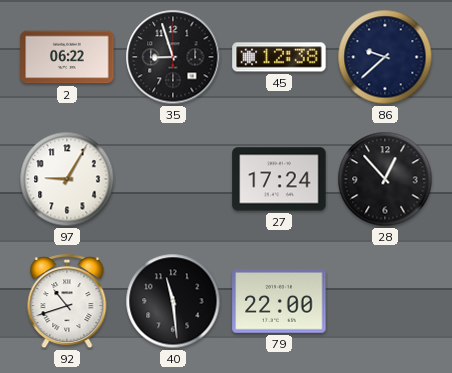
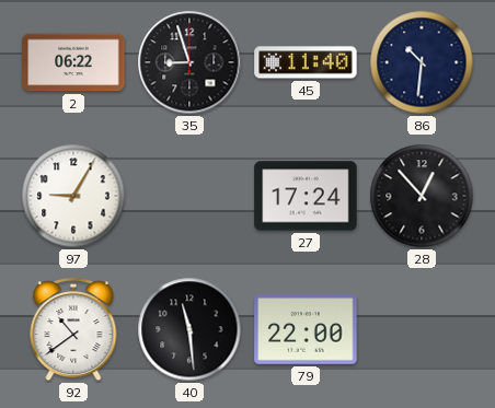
45: 12:38 -> 11:40 (306, 62)
86: 9:38 -> 10:31 (422, 62)
92: 10:42 -> 10:39 (73, 330)
